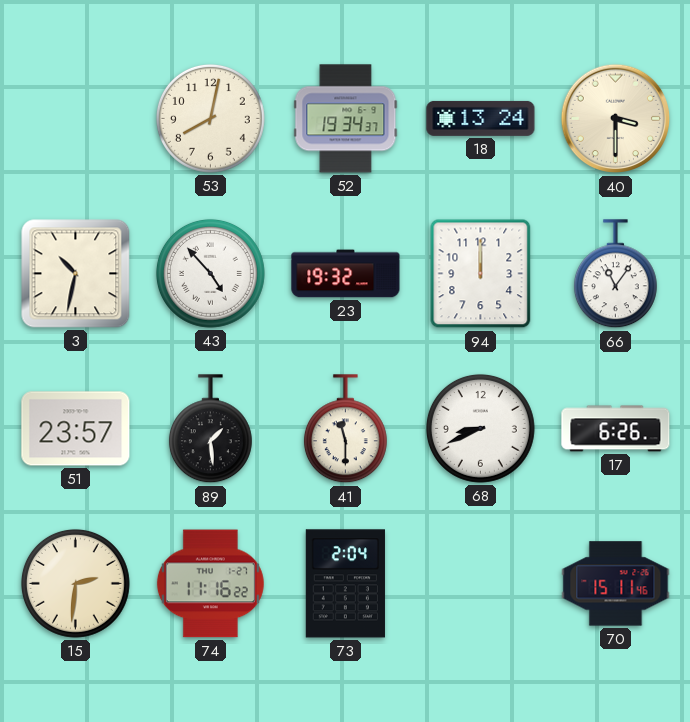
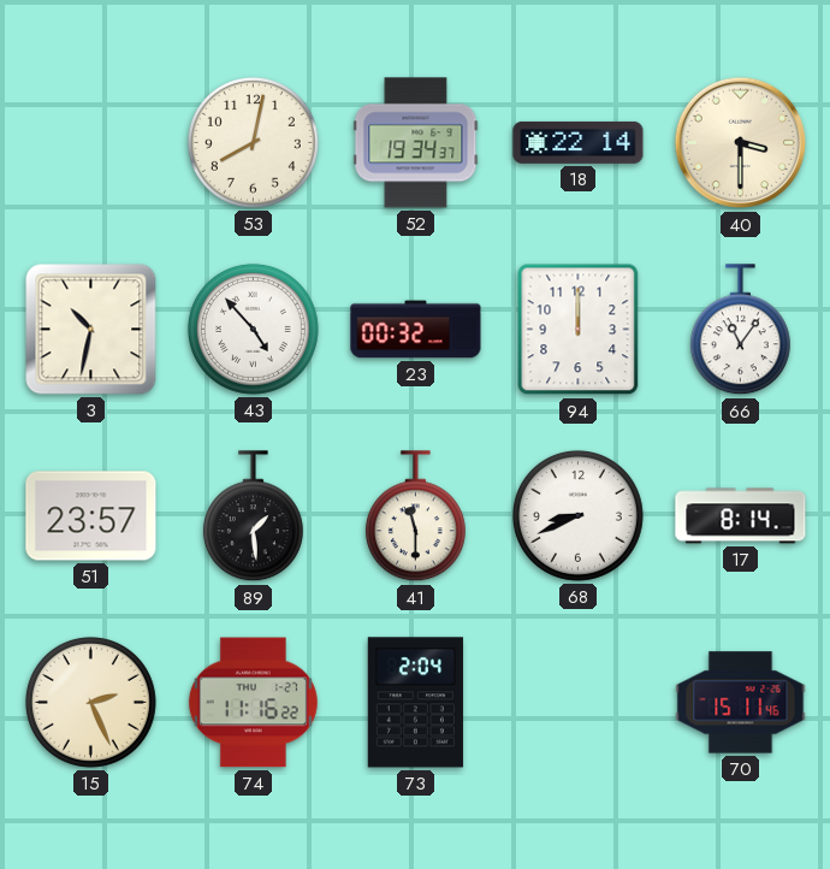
18: 13:24 -> 22:14 (579, 142)
23: 19:32 -> 00:32 (416, 330)
17: 6:26 -> 8:14 (741, 516)
15: 2:31 -> 2:26 (90, 702)
